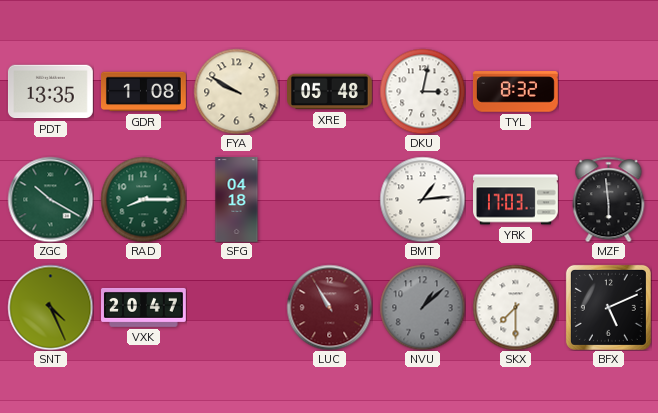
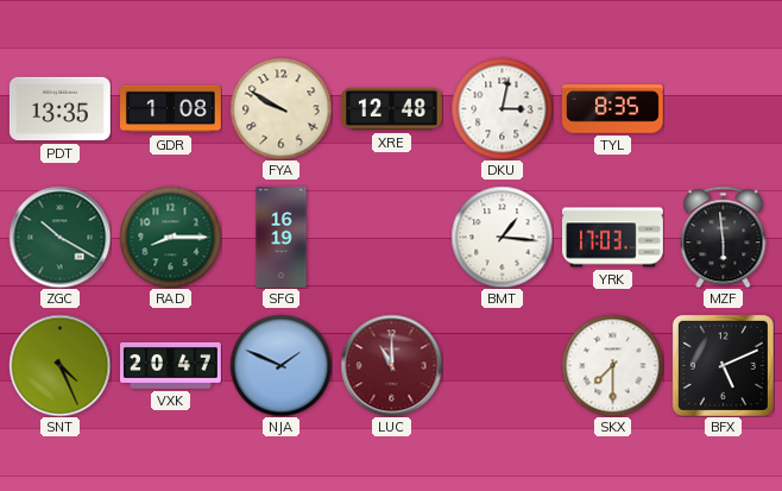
XRE: 05:48 -> 12:48 (392, 109)
TYL: 8:32 -> 8:35 (612, 109)
SFG: 04:18 -> 16:19 (282, 238)
BMT: 1:14 -> 1:16 (502, 237)
NJA: none -> 1:49 (280, 365)
LUC: 10:55 -> 11:00 (391, 365)
NVU: 1:08 -> none (422, 307)
